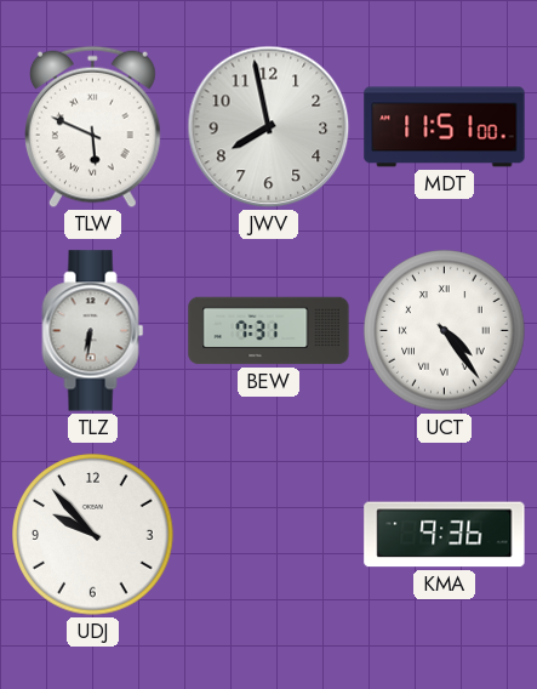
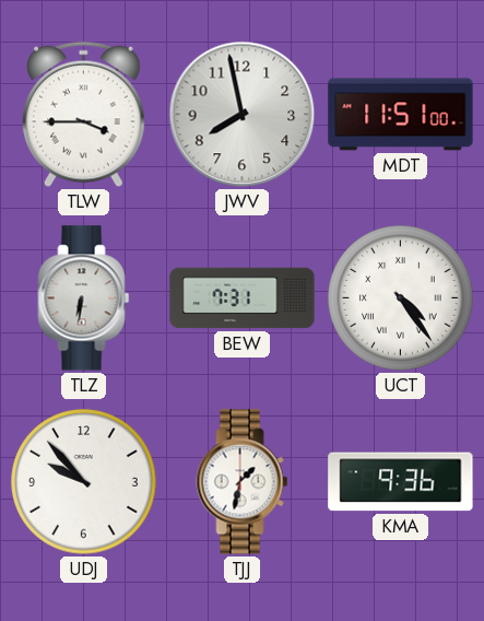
TLW: 5:49 -> 3:45 (83, 115)
TJJ: none -> 1:32 (243, 482)
